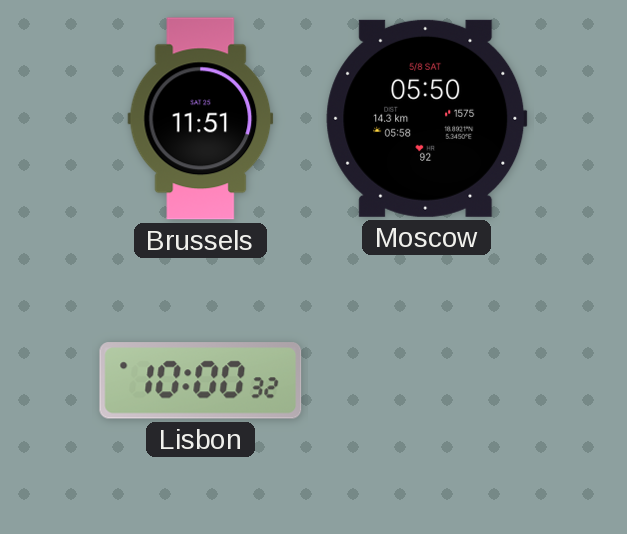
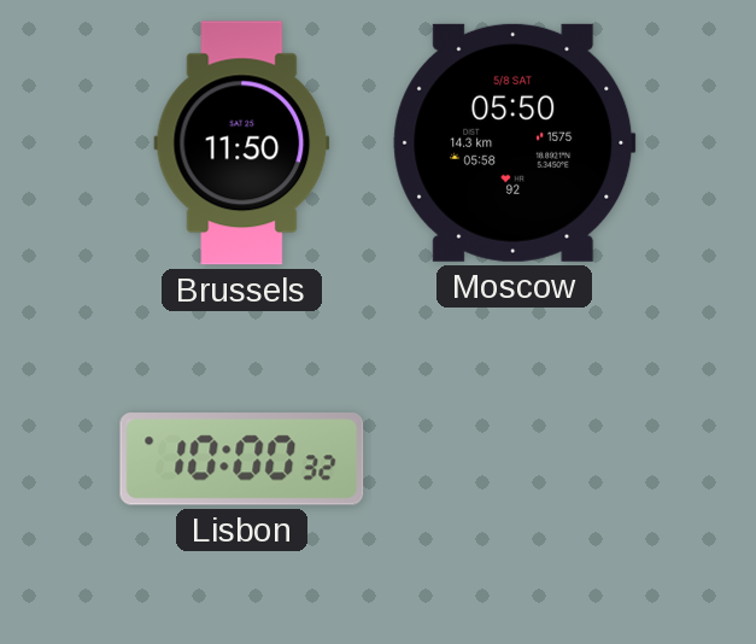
Brussels: 11:51 -> 11:50 (242, 144)
